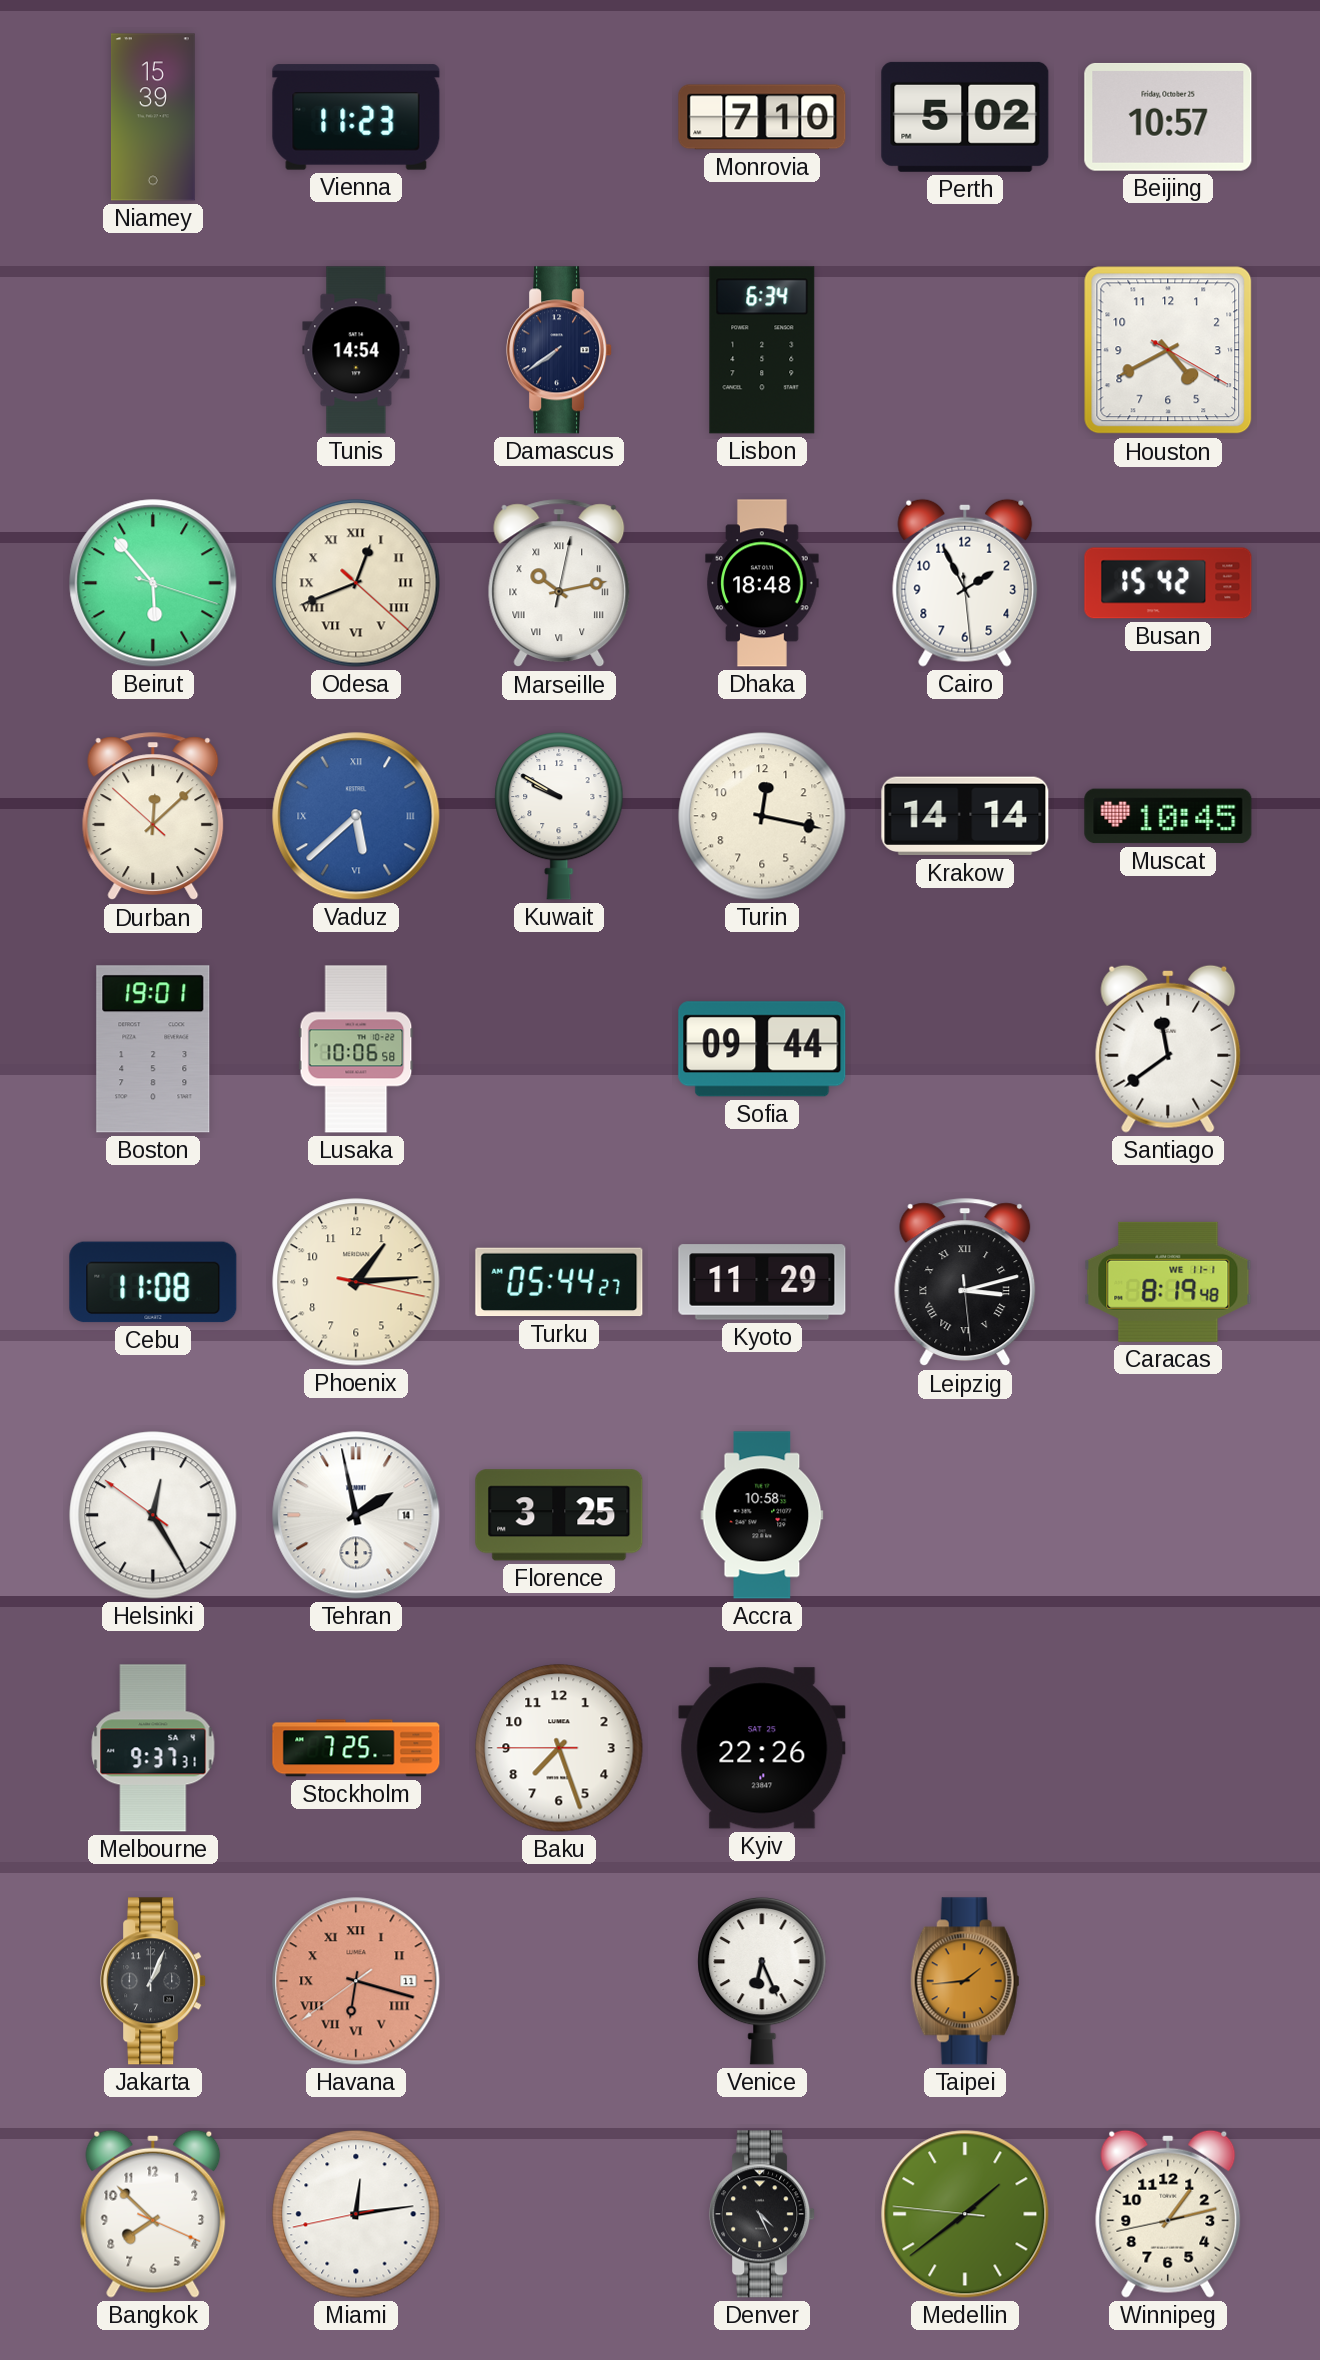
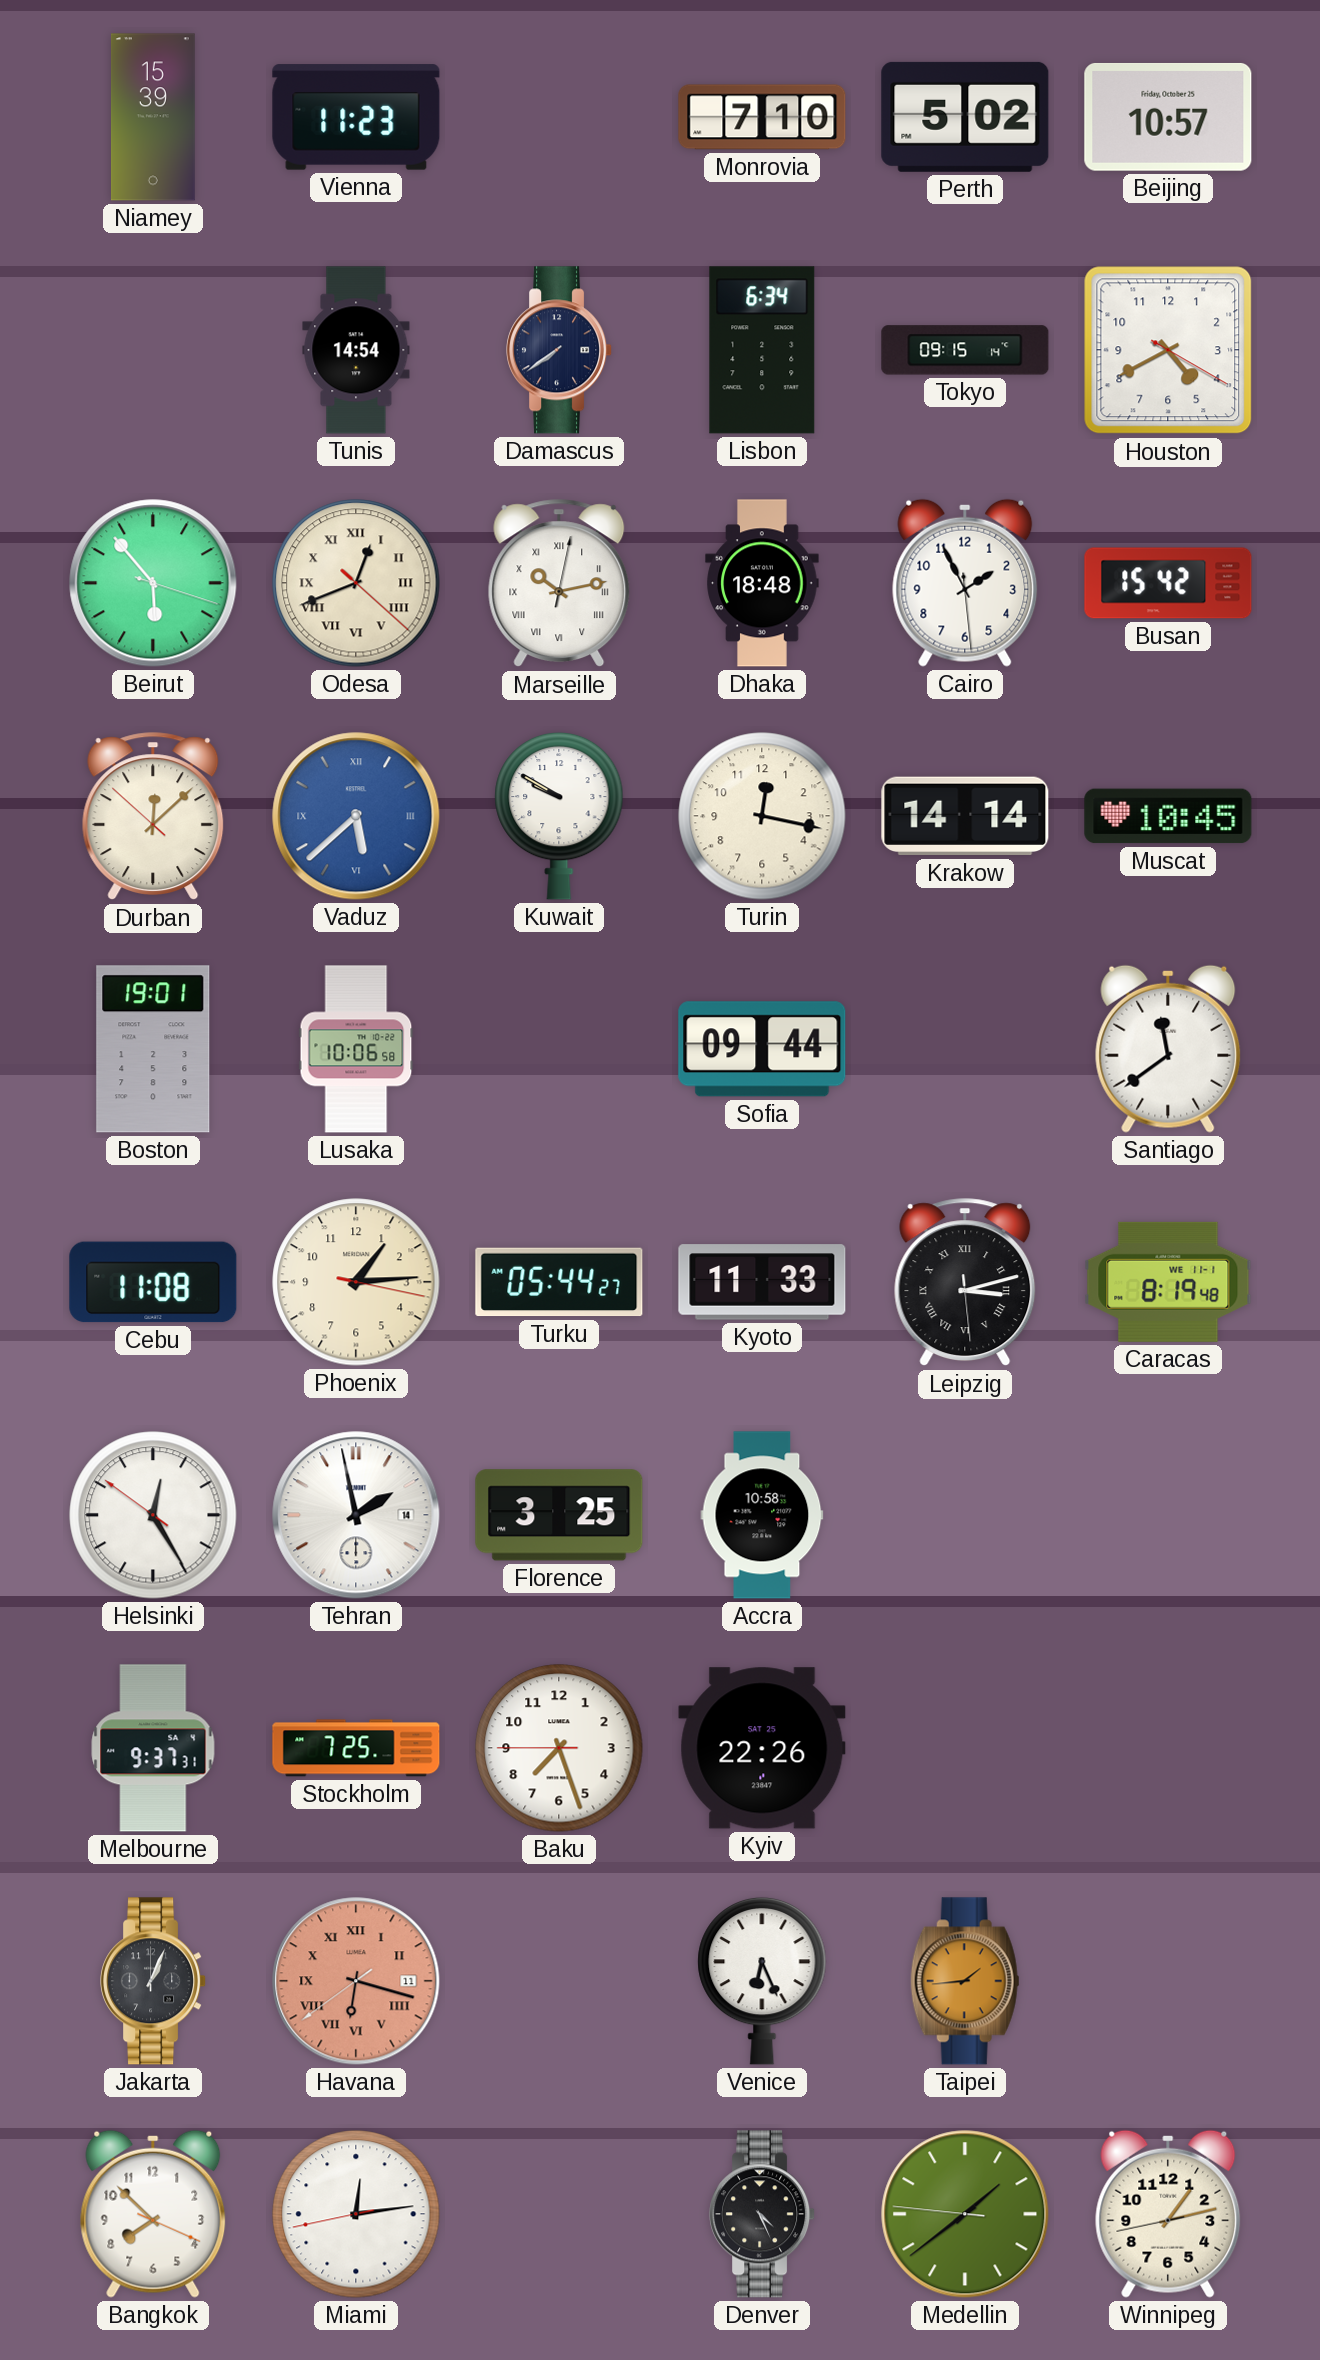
Tokyo: none -> 09:15 (965, 350)
Kyoto: 11:29 -> 11:33 (762, 1282)
